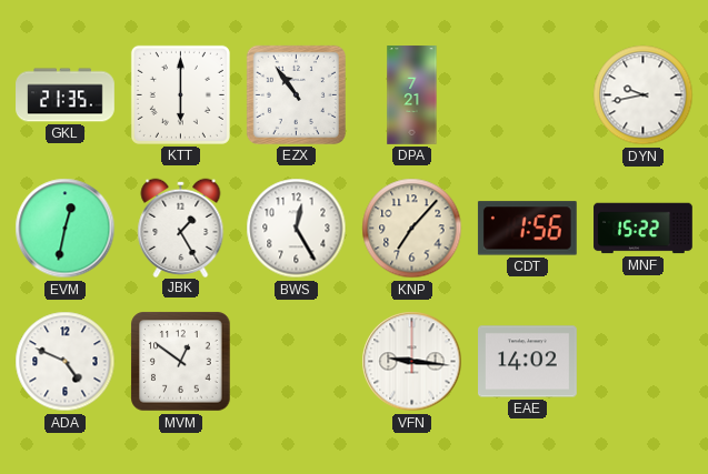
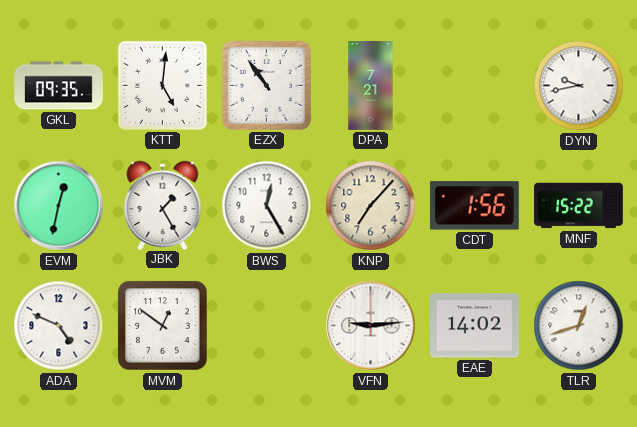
GKL: 21:35 -> 09:35 (59, 86)
KTT: 6:00 -> 5:01 (162, 85)
VFN: 9:16 -> 9:14 (371, 326)
TLR: none -> 12:42 (579, 326)
